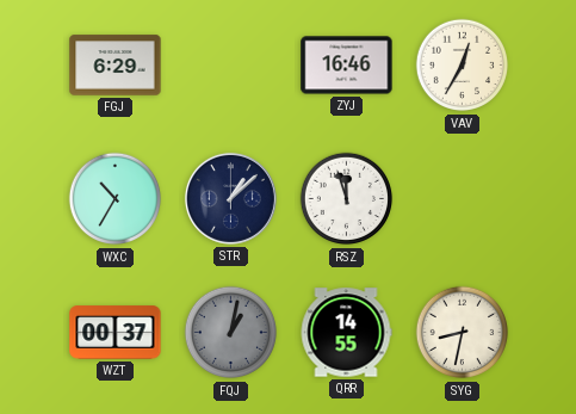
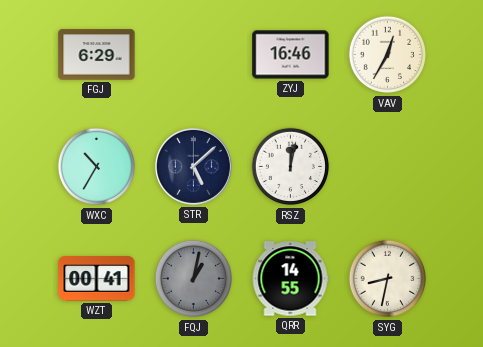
STR: 1:08 -> 5:08 (193, 166)
RSZ: 11:57 -> 12:02 (291, 167)
WZT: 00:37 -> 00:41 (97, 279)
